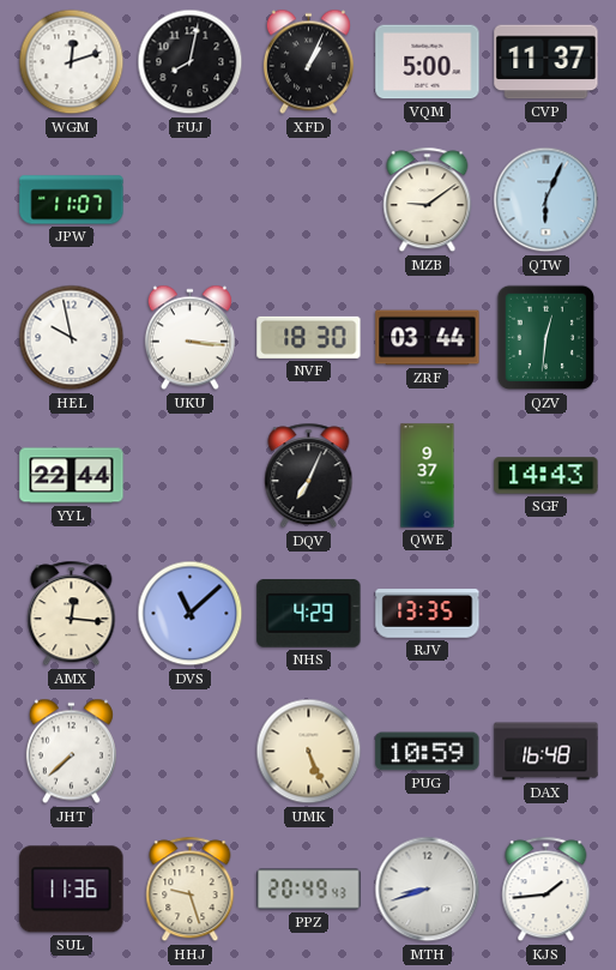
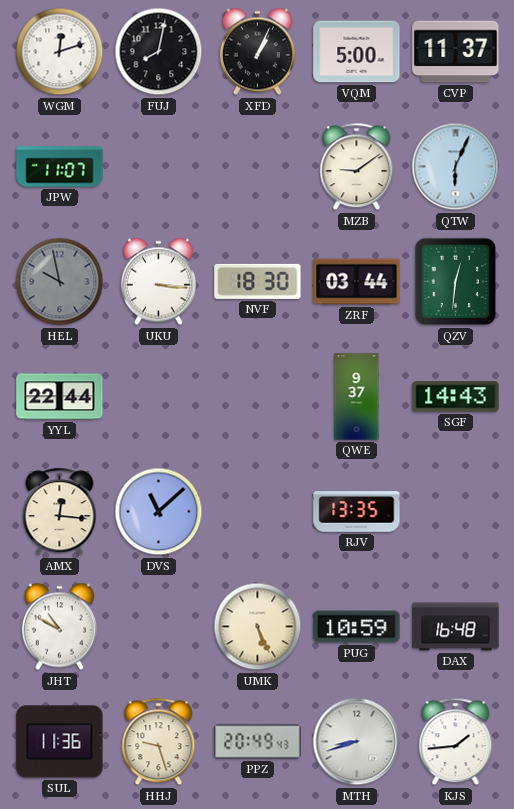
HEL dial: white -> grey (60, 282)
DQV: 7:04 -> none (309, 476)
NHS: 4:29 -> none (309, 614)
JHT: 7:38 -> 10:50 (59, 627)
